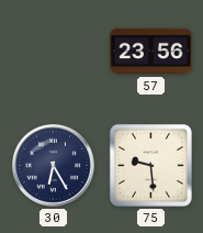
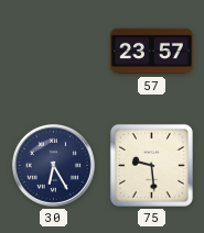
57: 23:56 -> 23:57 (152, 52)
